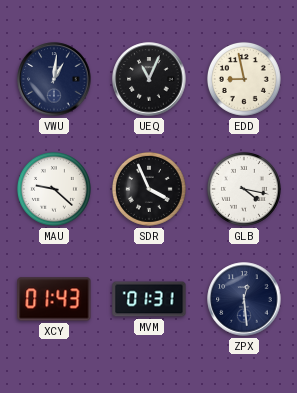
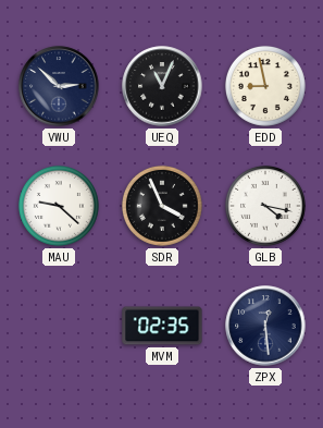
VWU: 1:01 -> 2:52 (59, 86)
XCY: 01:43 -> none (54, 299)
MVM: 01:31 -> 02:35 (162, 326)
